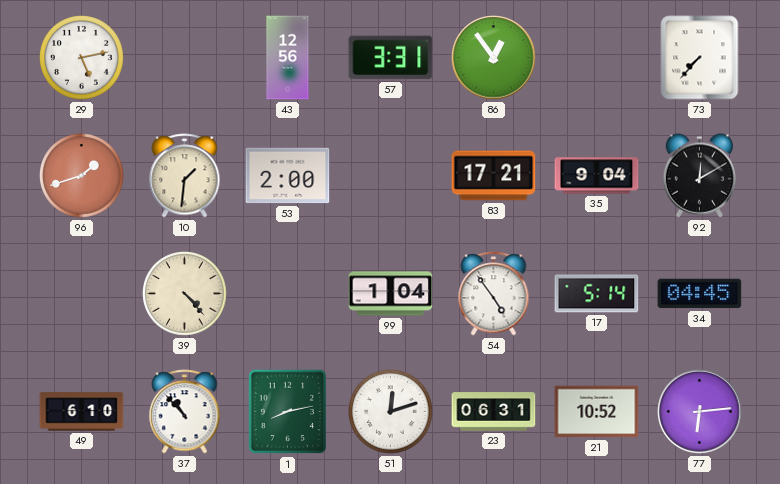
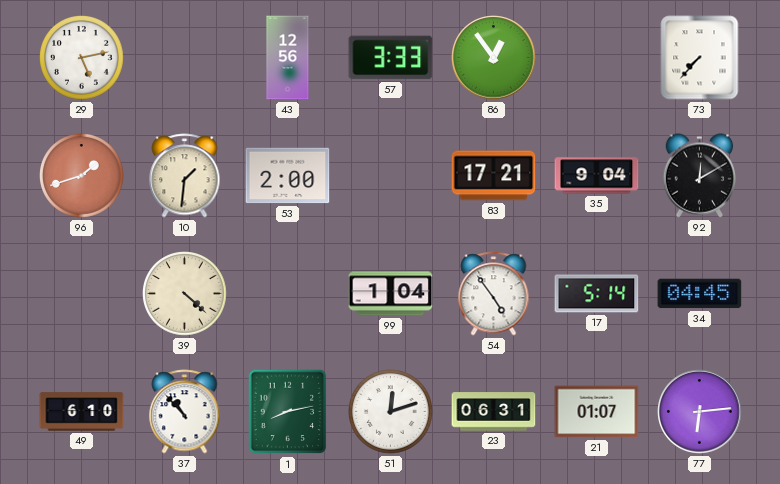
57: 3:31 -> 3:33 (391, 58)
39: 4:23 -> 4:22 (185, 294)
21: 10:52 -> 01:07 (597, 412)
